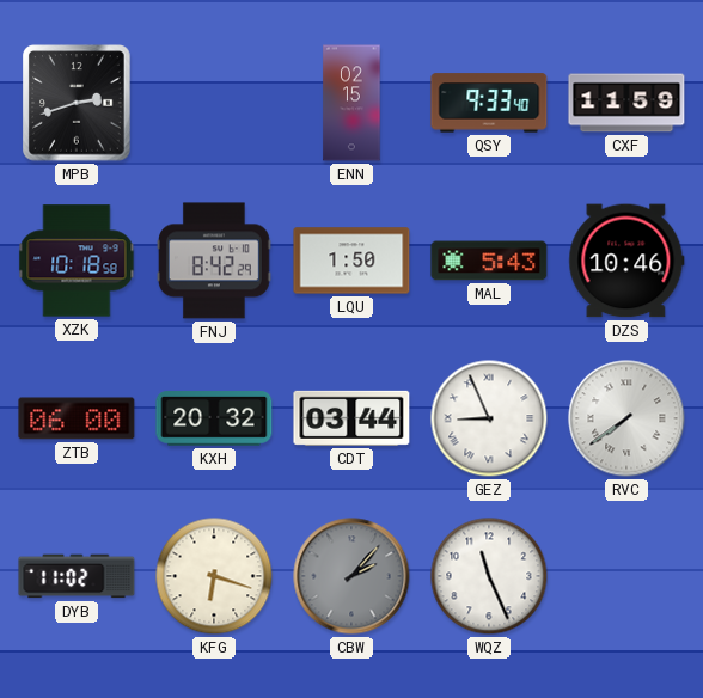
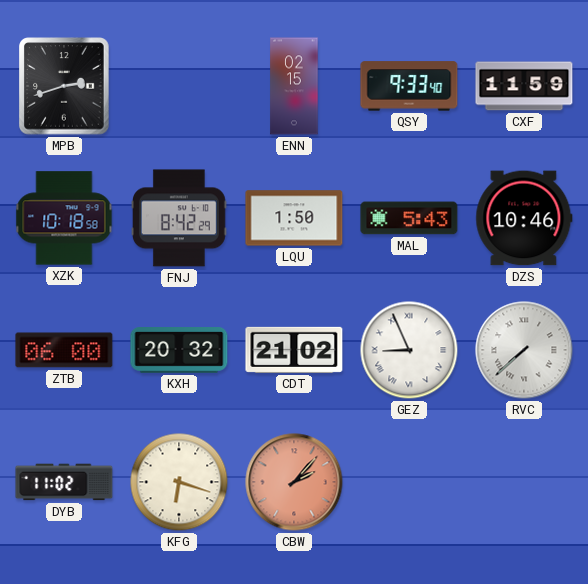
CDT: 03:44 -> 21:02 (294, 350)
RVC: 7:39 -> 7:38 (524, 350)
CBW dial: grey -> salmon (294, 482)
WQZ: 11:26 -> none (489, 576)
